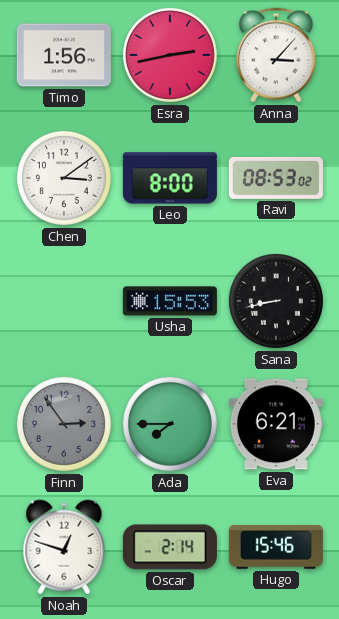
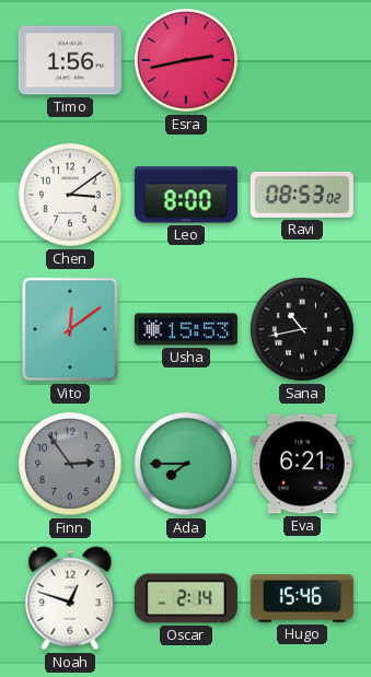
Anna: 3:07 -> none (276, 55)
Vito: none -> 12:09 (70, 329)
Sana: 8:43 -> 10:43 (302, 329)
